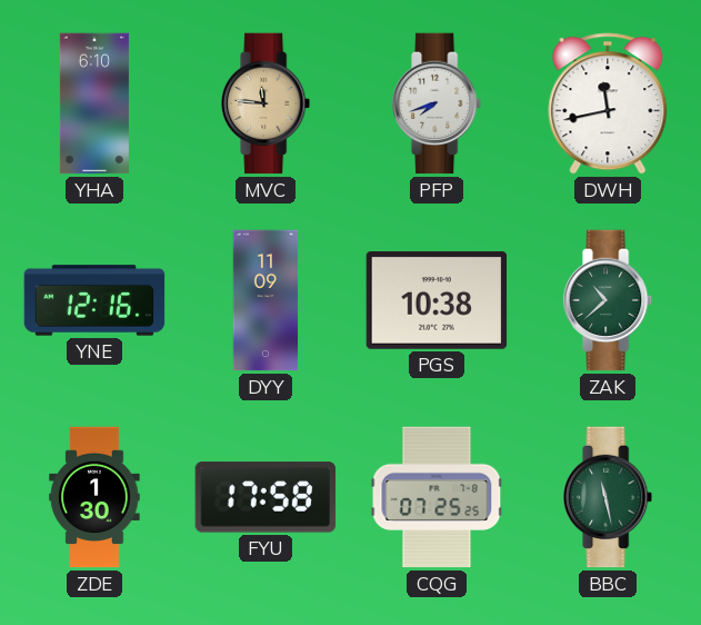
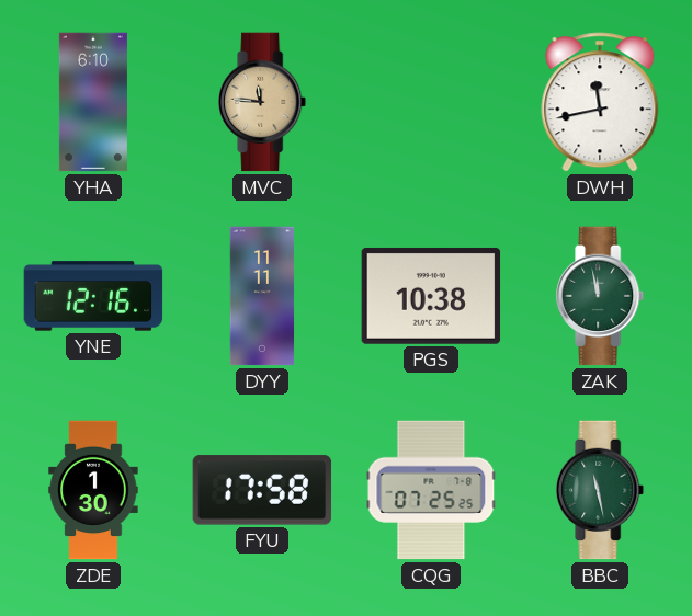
PFP: 7:42 -> none (438, 103)
DYY: 11:09 -> 11:11 (262, 296)
ZAK: 10:38 -> 11:58 (601, 296)
